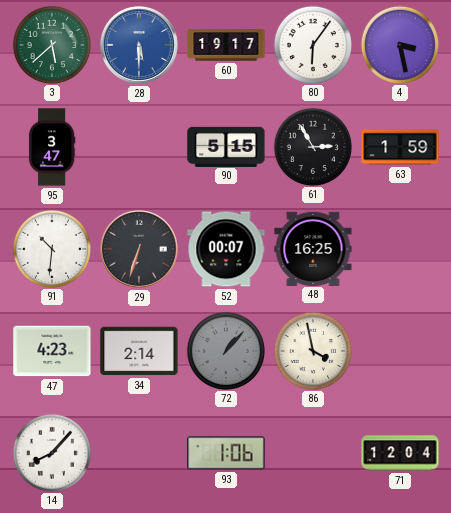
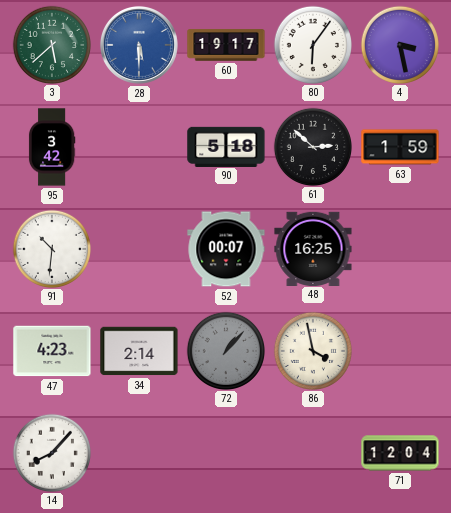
95: 3:47 -> 3:42 (52, 147)
90: 5:15 -> 5:18 (226, 146)
61: 2:55 -> 2:52 (312, 146)
29: 6:33 -> none (139, 249)
93: 1:06 -> none (226, 453)
